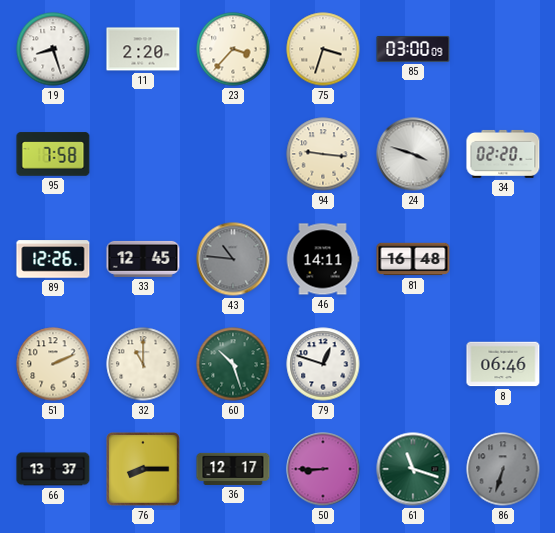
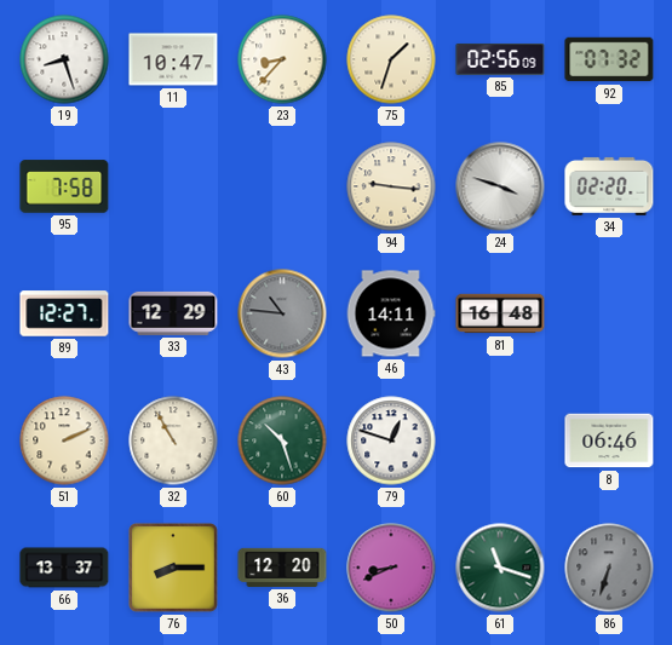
11: 2:20 -> 10:47 (173, 59)
23: 3:37 -> 8:37 (282, 59)
75: 3:33 -> 1:33 (391, 59)
85: 03:00 -> 02:56 (500, 59)
92: none -> 07:32 (609, 59)
89: 12:26 -> 12:27 (64, 313)
33: 12:45 -> 12:29 (173, 313)
32: 11:00 -> 10:55 (173, 440)
36: 12:17 -> 12:20 (282, 568)
50: 8:45 -> 8:41 (391, 568)
